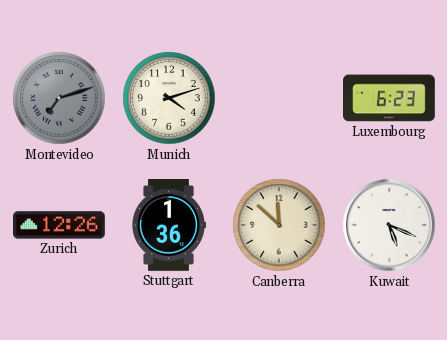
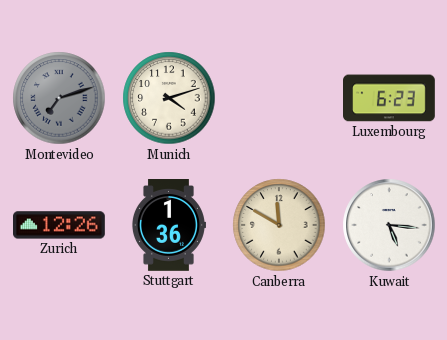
Canberra: 11:52 -> 11:50 (279, 225)
Kuwait: 5:19 -> 5:16 (389, 225)
